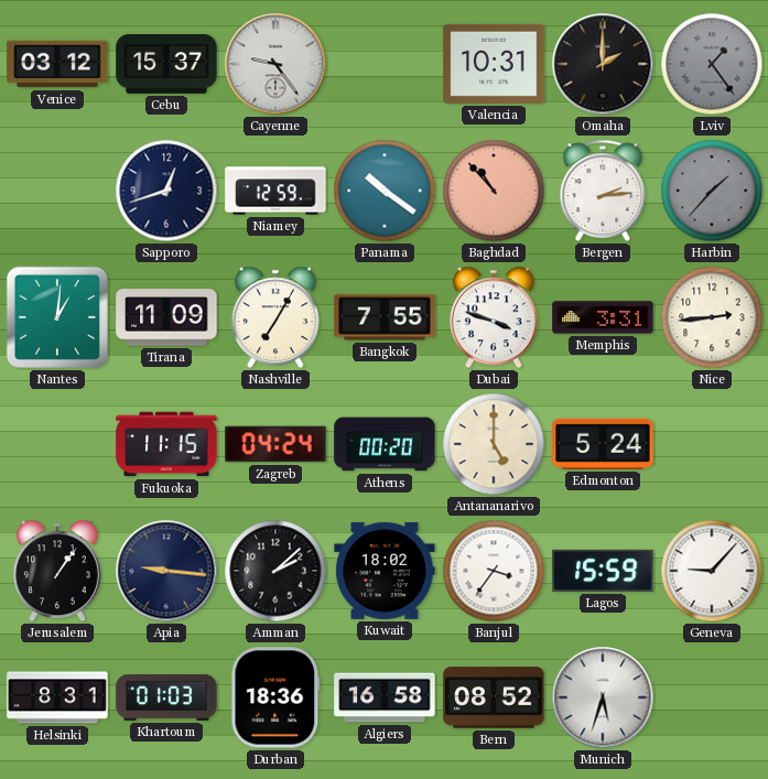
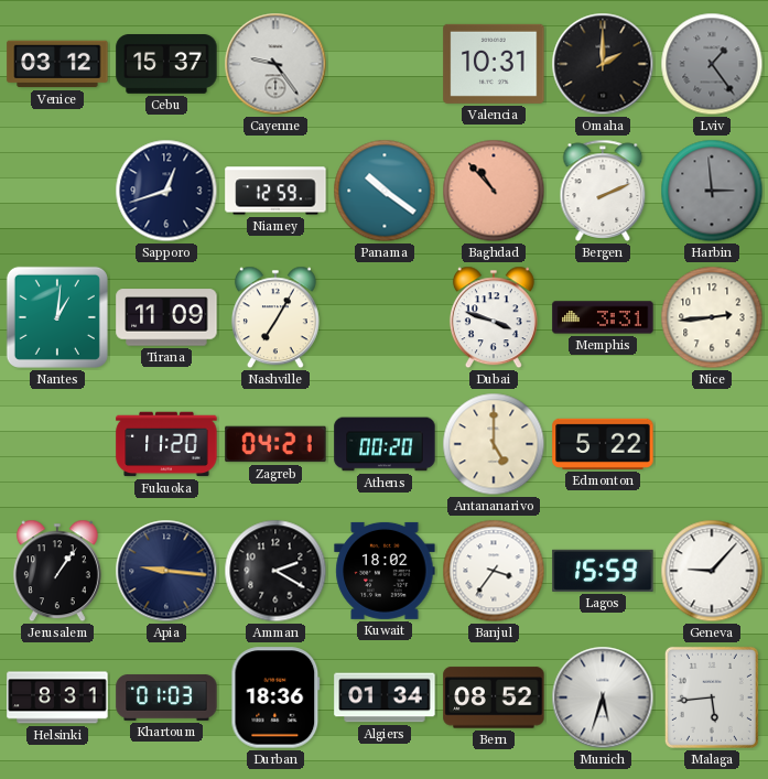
Bergen: 2:14 -> 2:11 (603, 191)
Harbin: 1:37 -> 2:59 (712, 191)
Bangkok: 7:55 -> none (385, 317)
Fukuoka: 11:15 -> 11:20 (166, 444)
Zagreb: 04:24 -> 04:21 (275, 444)
Edmonton: 5:24 -> 5:22 (603, 444)
Amman: 2:08 -> 2:20 (275, 571)
Algiers: 16:58 -> 01:34 (385, 697)
Malaga: none -> 5:44 (712, 697)
